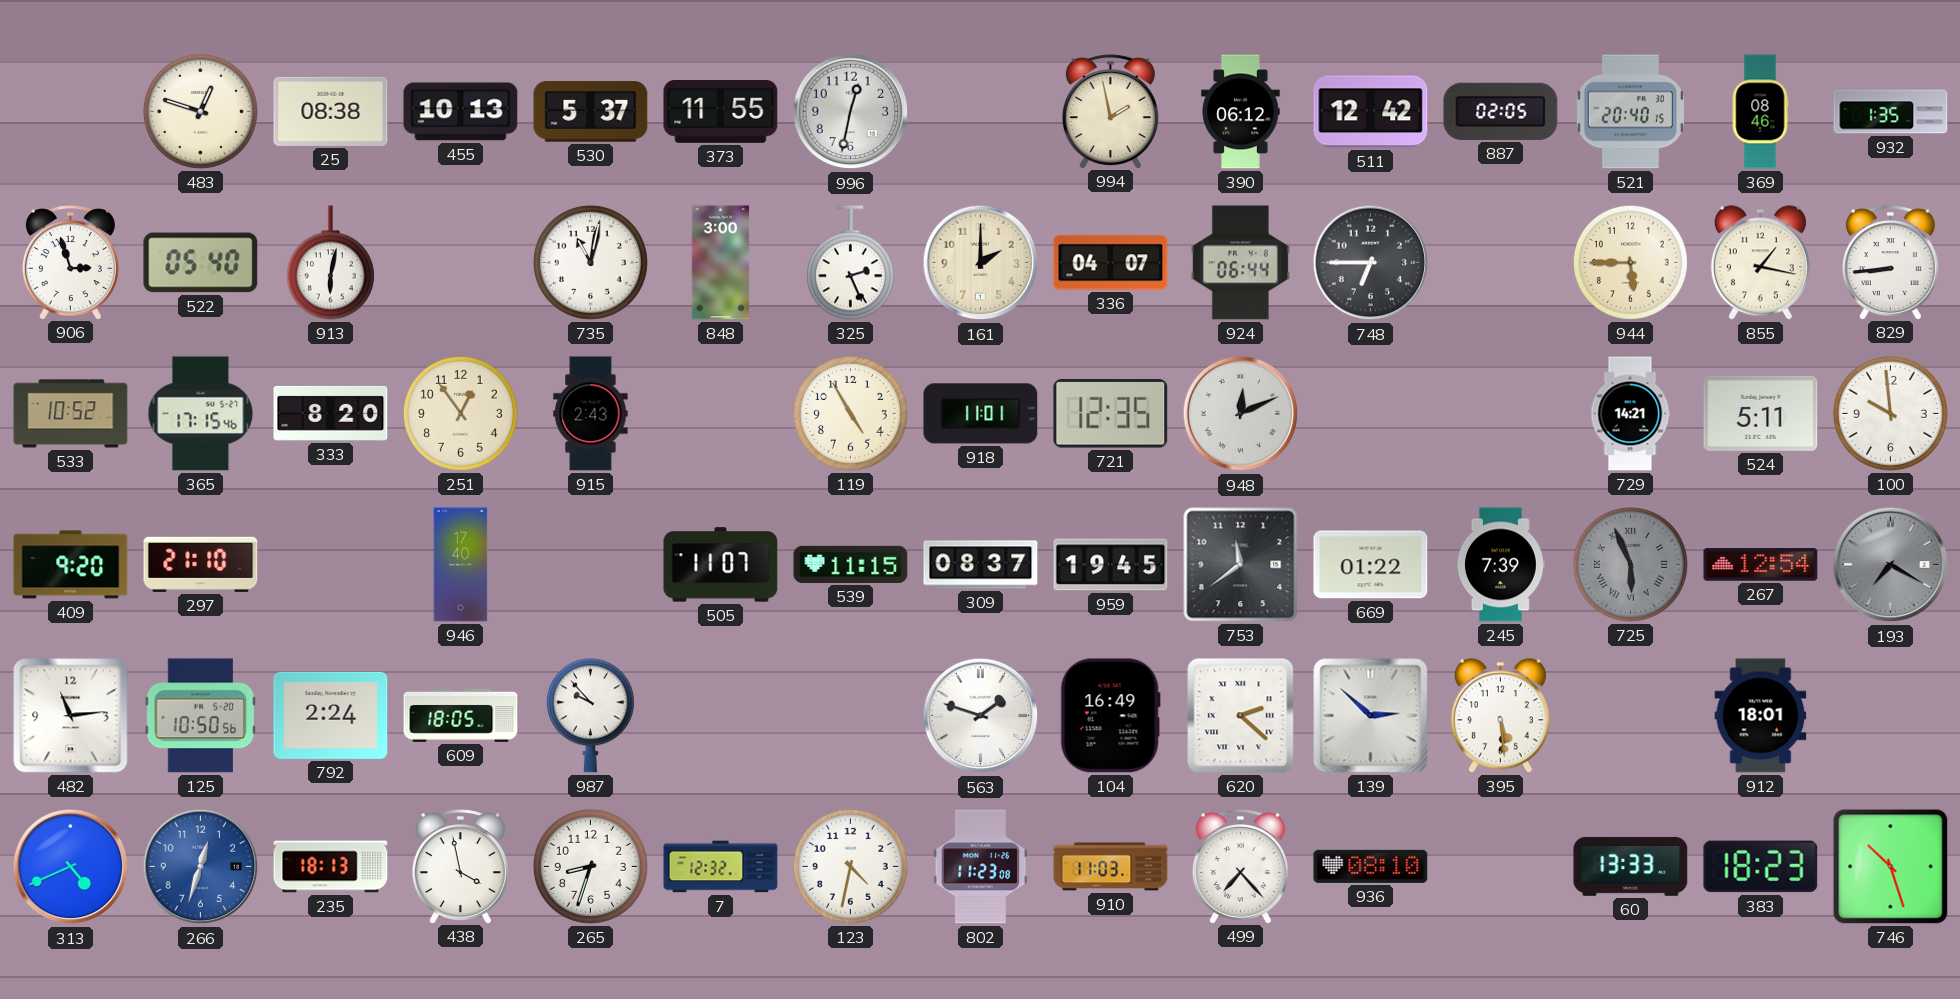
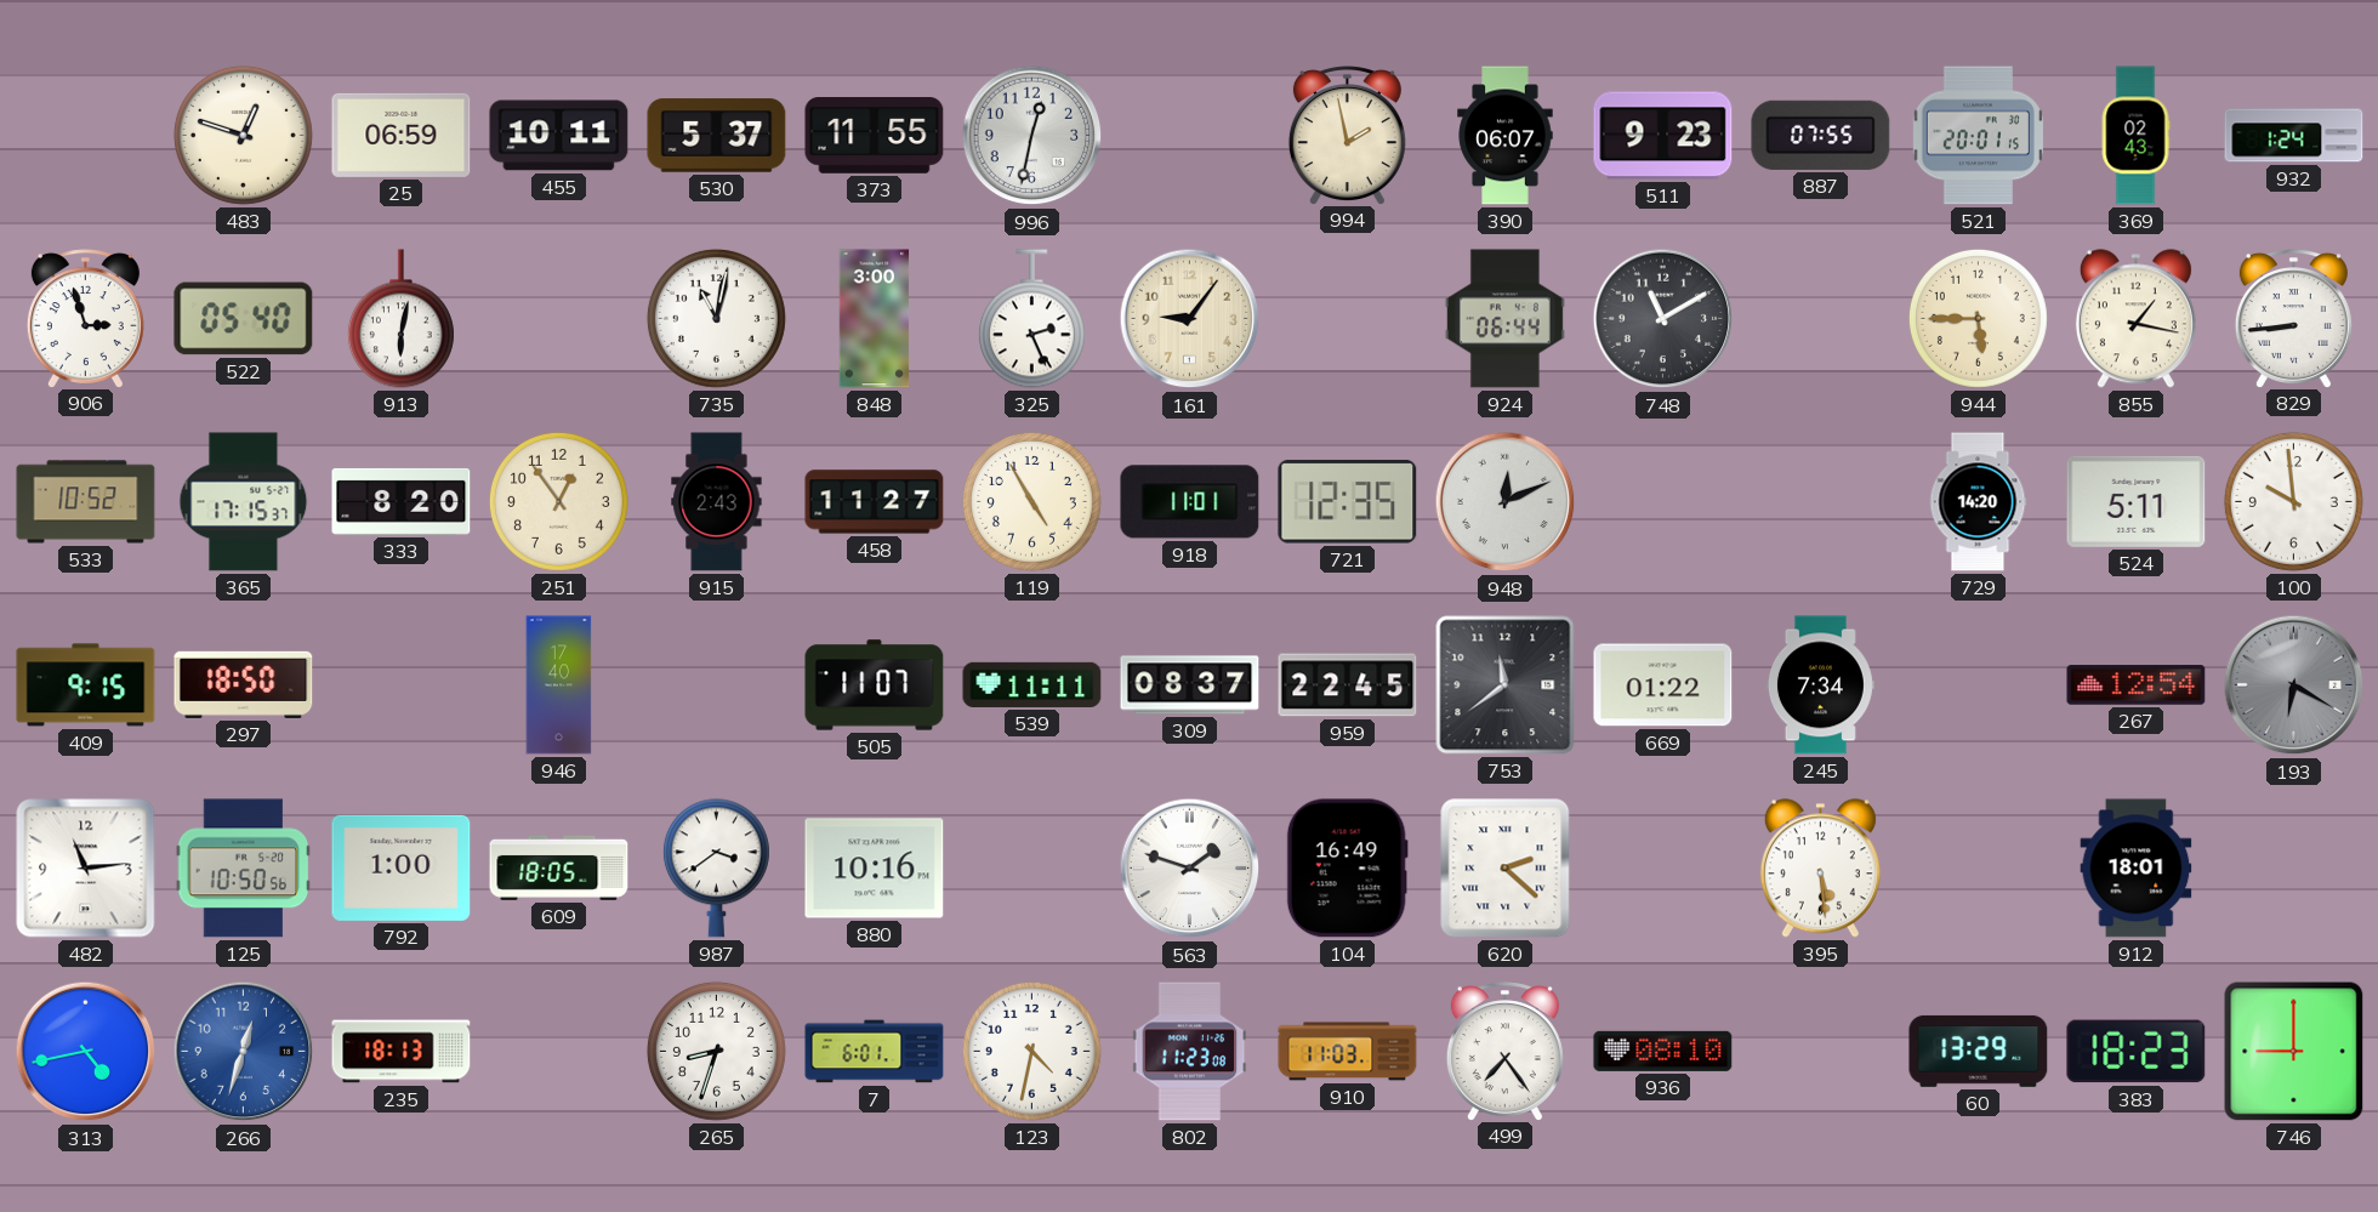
25: 08:38 -> 06:59 (402, 135)
455: 10:13 -> 10:11 (559, 136)
390: 06:12 -> 06:07 (1506, 136)
511: 12:42 -> 9:23 (1663, 136)
887: 02:05 -> 07:55 (1821, 135)
521: 20:40 -> 20:01 (1978, 136)
369: 08:46 -> 02:43 (2135, 136)
932: 1:35 -> 1:24 (2294, 136)
161: 2:00 -> 9:06 (1190, 319)
336: 04:07 -> none (1111, 263)
748: 6:45 -> 11:10 (1663, 319)
365: 17:15:46 -> 17:15:37 (244, 502)
458: none -> 11:27 (875, 502)
729: 14:21 -> 14:20 (1978, 502)
409: 9:20 -> 9:15 (86, 685)
297: 21:10 -> 18:50 (244, 684)
539: 11:15 -> 11:11 (1032, 684)
959: 19:45 -> 22:45 (1348, 685)
245: 7:39 -> 7:34 (1820, 685)
725: 5:56 -> none (1630, 564)
193: 7:20 -> 6:20 (2294, 685)
792: 2:24 -> 1:00 (402, 867)
987: 9:53 -> 3:39 (716, 869)
880: none -> 10:16 (875, 869)
139: 2:52 -> none (1371, 716)
313: 4:41 -> 4:43 (86, 1052)
438: 3:58 -> none (460, 866)
7: 12:32 -> 6:01 (875, 1052)
499: 7:23 -> 7:24 (1504, 1051)
60: 13:33 -> 13:29 (1979, 1051)
746: 10:27 -> 9:00 (2294, 1052)
